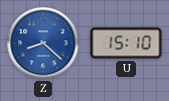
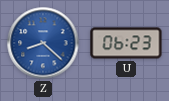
U: 15:10 -> 06:23 (126, 43)
